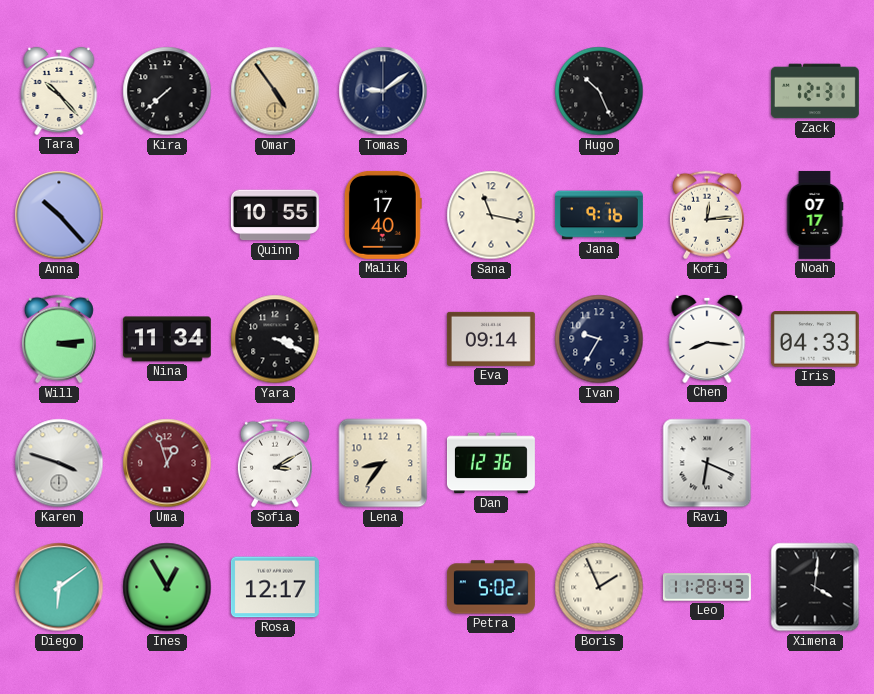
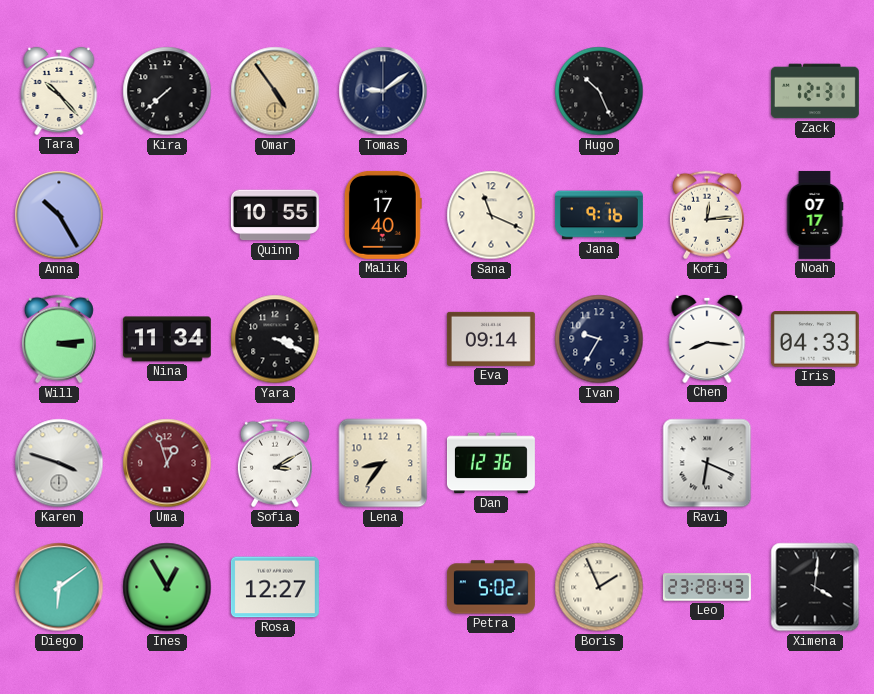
Anna: 10:23 -> 10:25 (59, 215)
Sana: 11:17 -> 11:19 (491, 215)
Rosa: 12:17 -> 12:27 (275, 587)
Leo: 11:28 -> 23:28 (707, 587)
